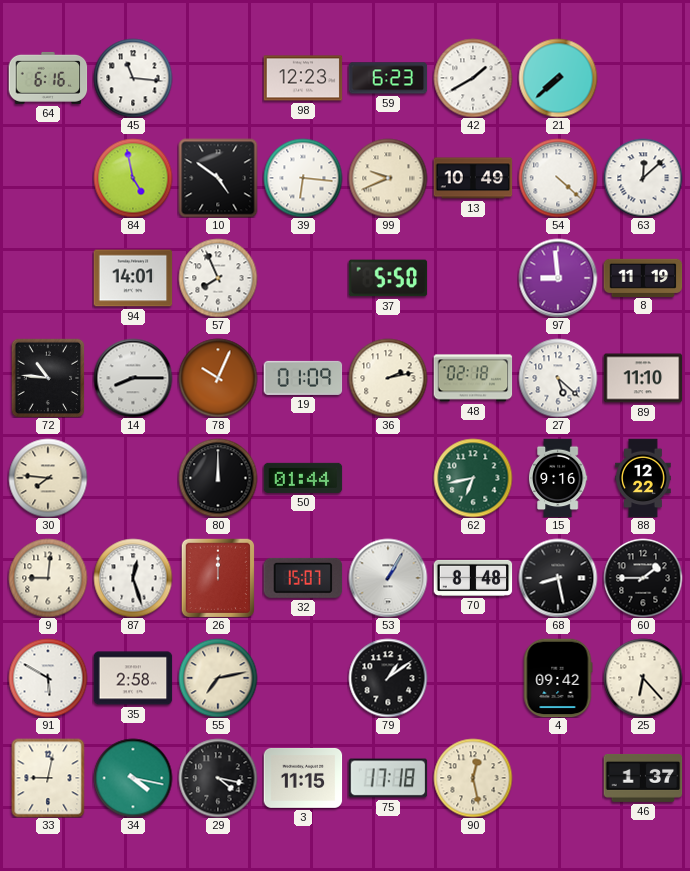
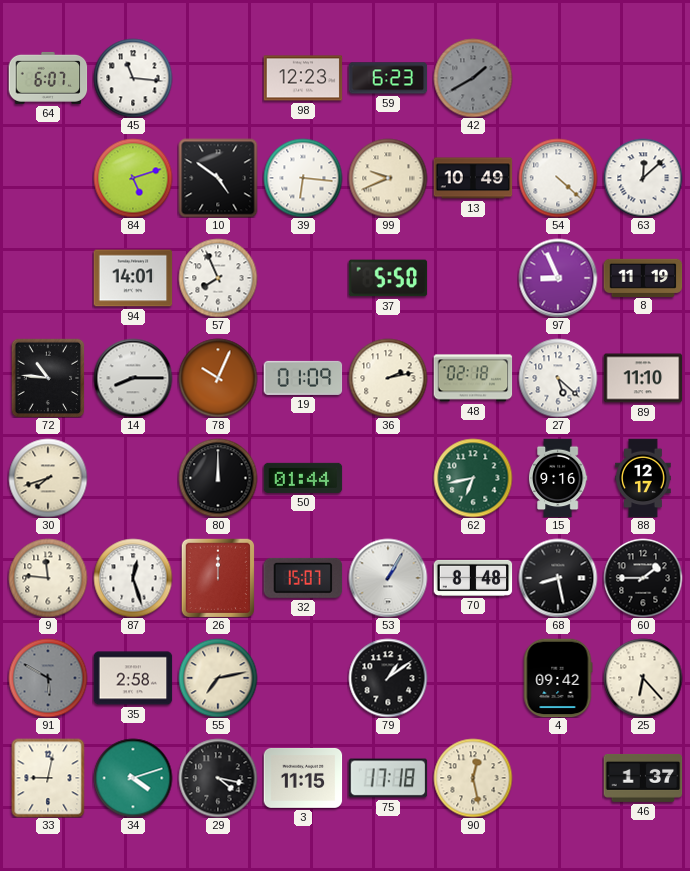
64: 6:16 -> 6:07 (48, 78)
42 dial: white -> grey (473, 78)
21: 7:38 -> none (558, 78)
84: 4:58 -> 5:12 (133, 178)
97: 8:59 -> 8:56 (558, 278)
30: 7:46 -> 7:42 (48, 478)
88: 12:22 -> 12:17 (643, 478)
9: 9:01 -> 11:46 (48, 578)
91 dial: white -> grey (48, 678)
34: 4:17 -> 4:12 (133, 778)
